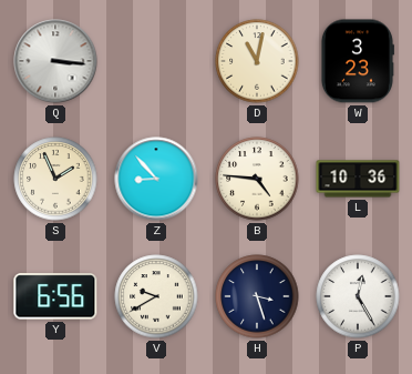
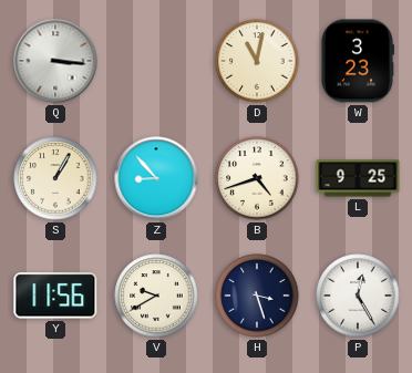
S: 1:56 -> 1:05 (55, 178)
B: 4:46 -> 4:42 (257, 178)
L: 10:36 -> 9:25 (358, 178)
Y: 6:56 -> 11:56 (55, 296)
